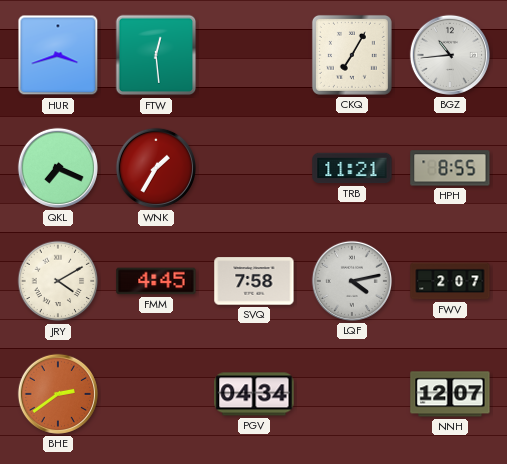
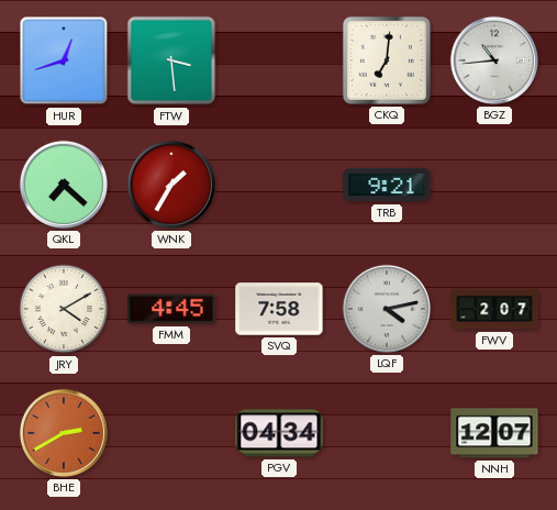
HUR: 3:42 -> 12:42 (64, 60)
FTW: 12:29 -> 3:29 (171, 60)
CKQ: 7:05 -> 7:01 (387, 60)
QKL: 7:19 -> 7:22 (64, 185)
TRB: 11:21 -> 9:21 (387, 185)
HPH: 8:55 -> none (450, 168)
BHE: 2:39 -> 2:40 (64, 433)
